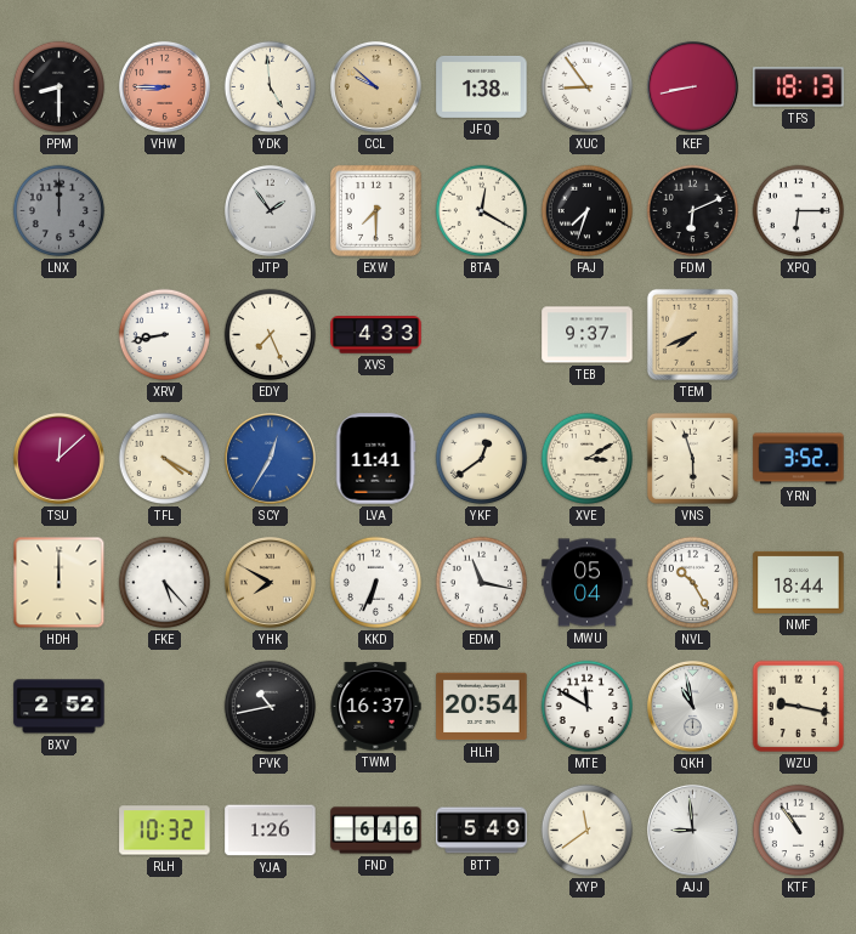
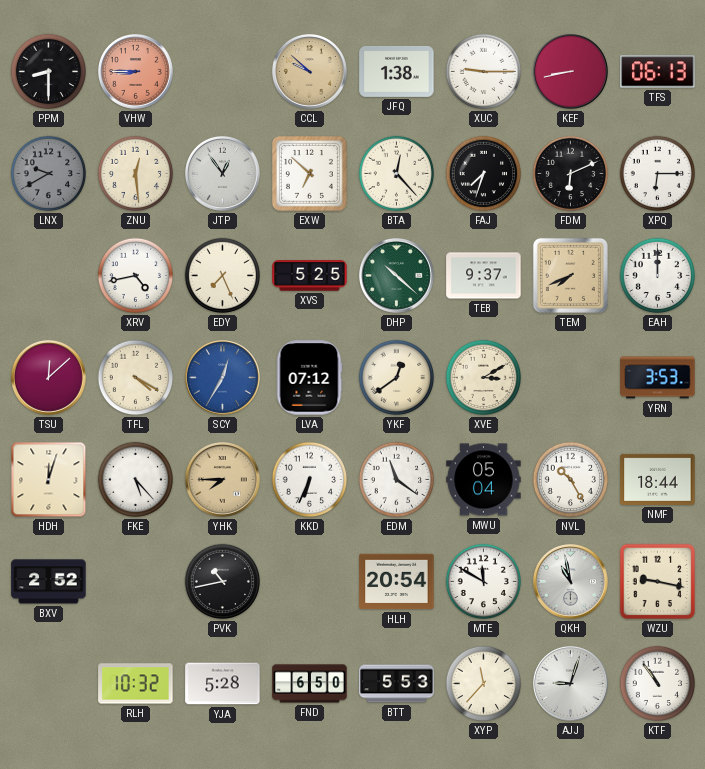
YDK: 4:59 -> none (271, 87)
XUC: 8:54 -> 9:15 (484, 72)
TFS: 18:13 -> 06:13 (658, 72)
LNX: 12:00 -> 9:40 (49, 174)
ZNU: none -> 12:29 (136, 174)
JTP: 1:54 -> 12:54 (222, 173)
EXW: 7:30 -> 6:52 (309, 173)
BTA: 12:20 -> 12:23 (397, 174)
XRV: 8:43 -> 4:43 (136, 276)
XVS: 4:33 -> 5:25 (310, 276)
DHP: none -> 10:22 (396, 275)
EAH: none -> 12:00 (658, 276)
LVA: 11:41 -> 07:12 (309, 378)
VNS: 5:57 -> none (692, 458)
YRN: 3:52 -> 3:53 (658, 378)
HDH: 12:00 -> 12:03 (49, 480)
YHK: 7:50 -> 7:45 (222, 479)
EDM: 11:17 -> 11:21 (397, 480)
TWM: 16:37 -> none (375, 707)
YJA: 1:26 -> 5:28 (223, 684)
FND: 6:46 -> 6:50 (310, 684)
BTT: 5:49 -> 5:53 (397, 684)
XYP: 11:39 -> 11:37 (484, 684)
AJJ: 8:59 -> 9:03 (570, 683)
